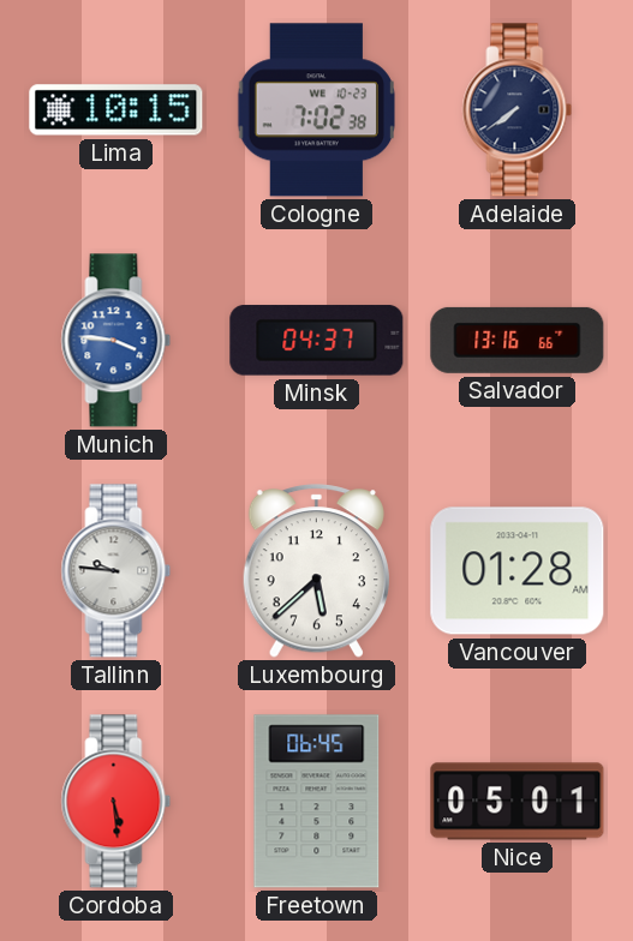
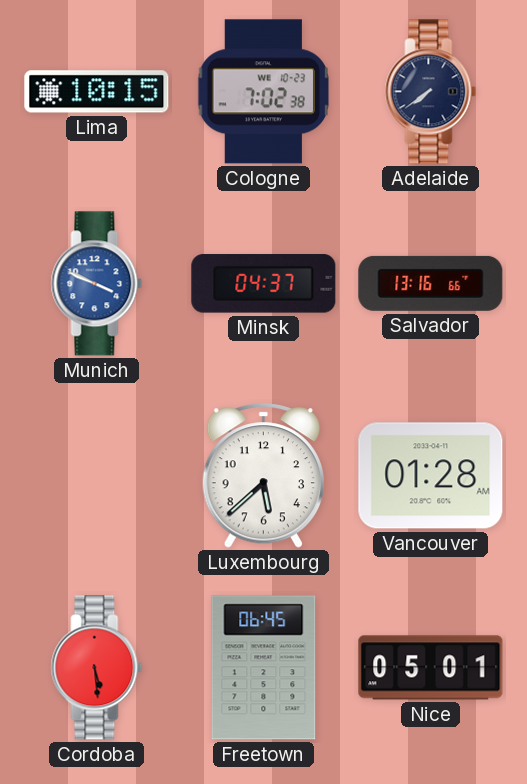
Munich: 3:46 -> 3:49 (97, 284)
Tallinn: 9:46 -> none (117, 571)
